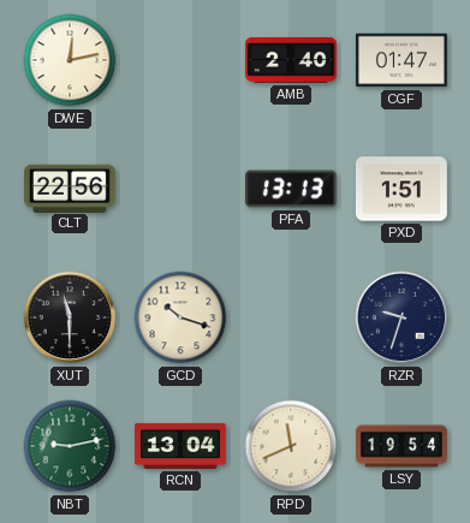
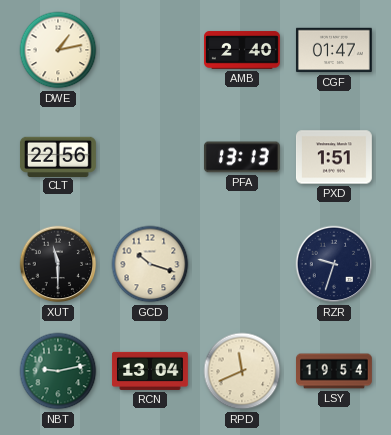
DWE: 12:13 -> 1:13 (58, 50)
